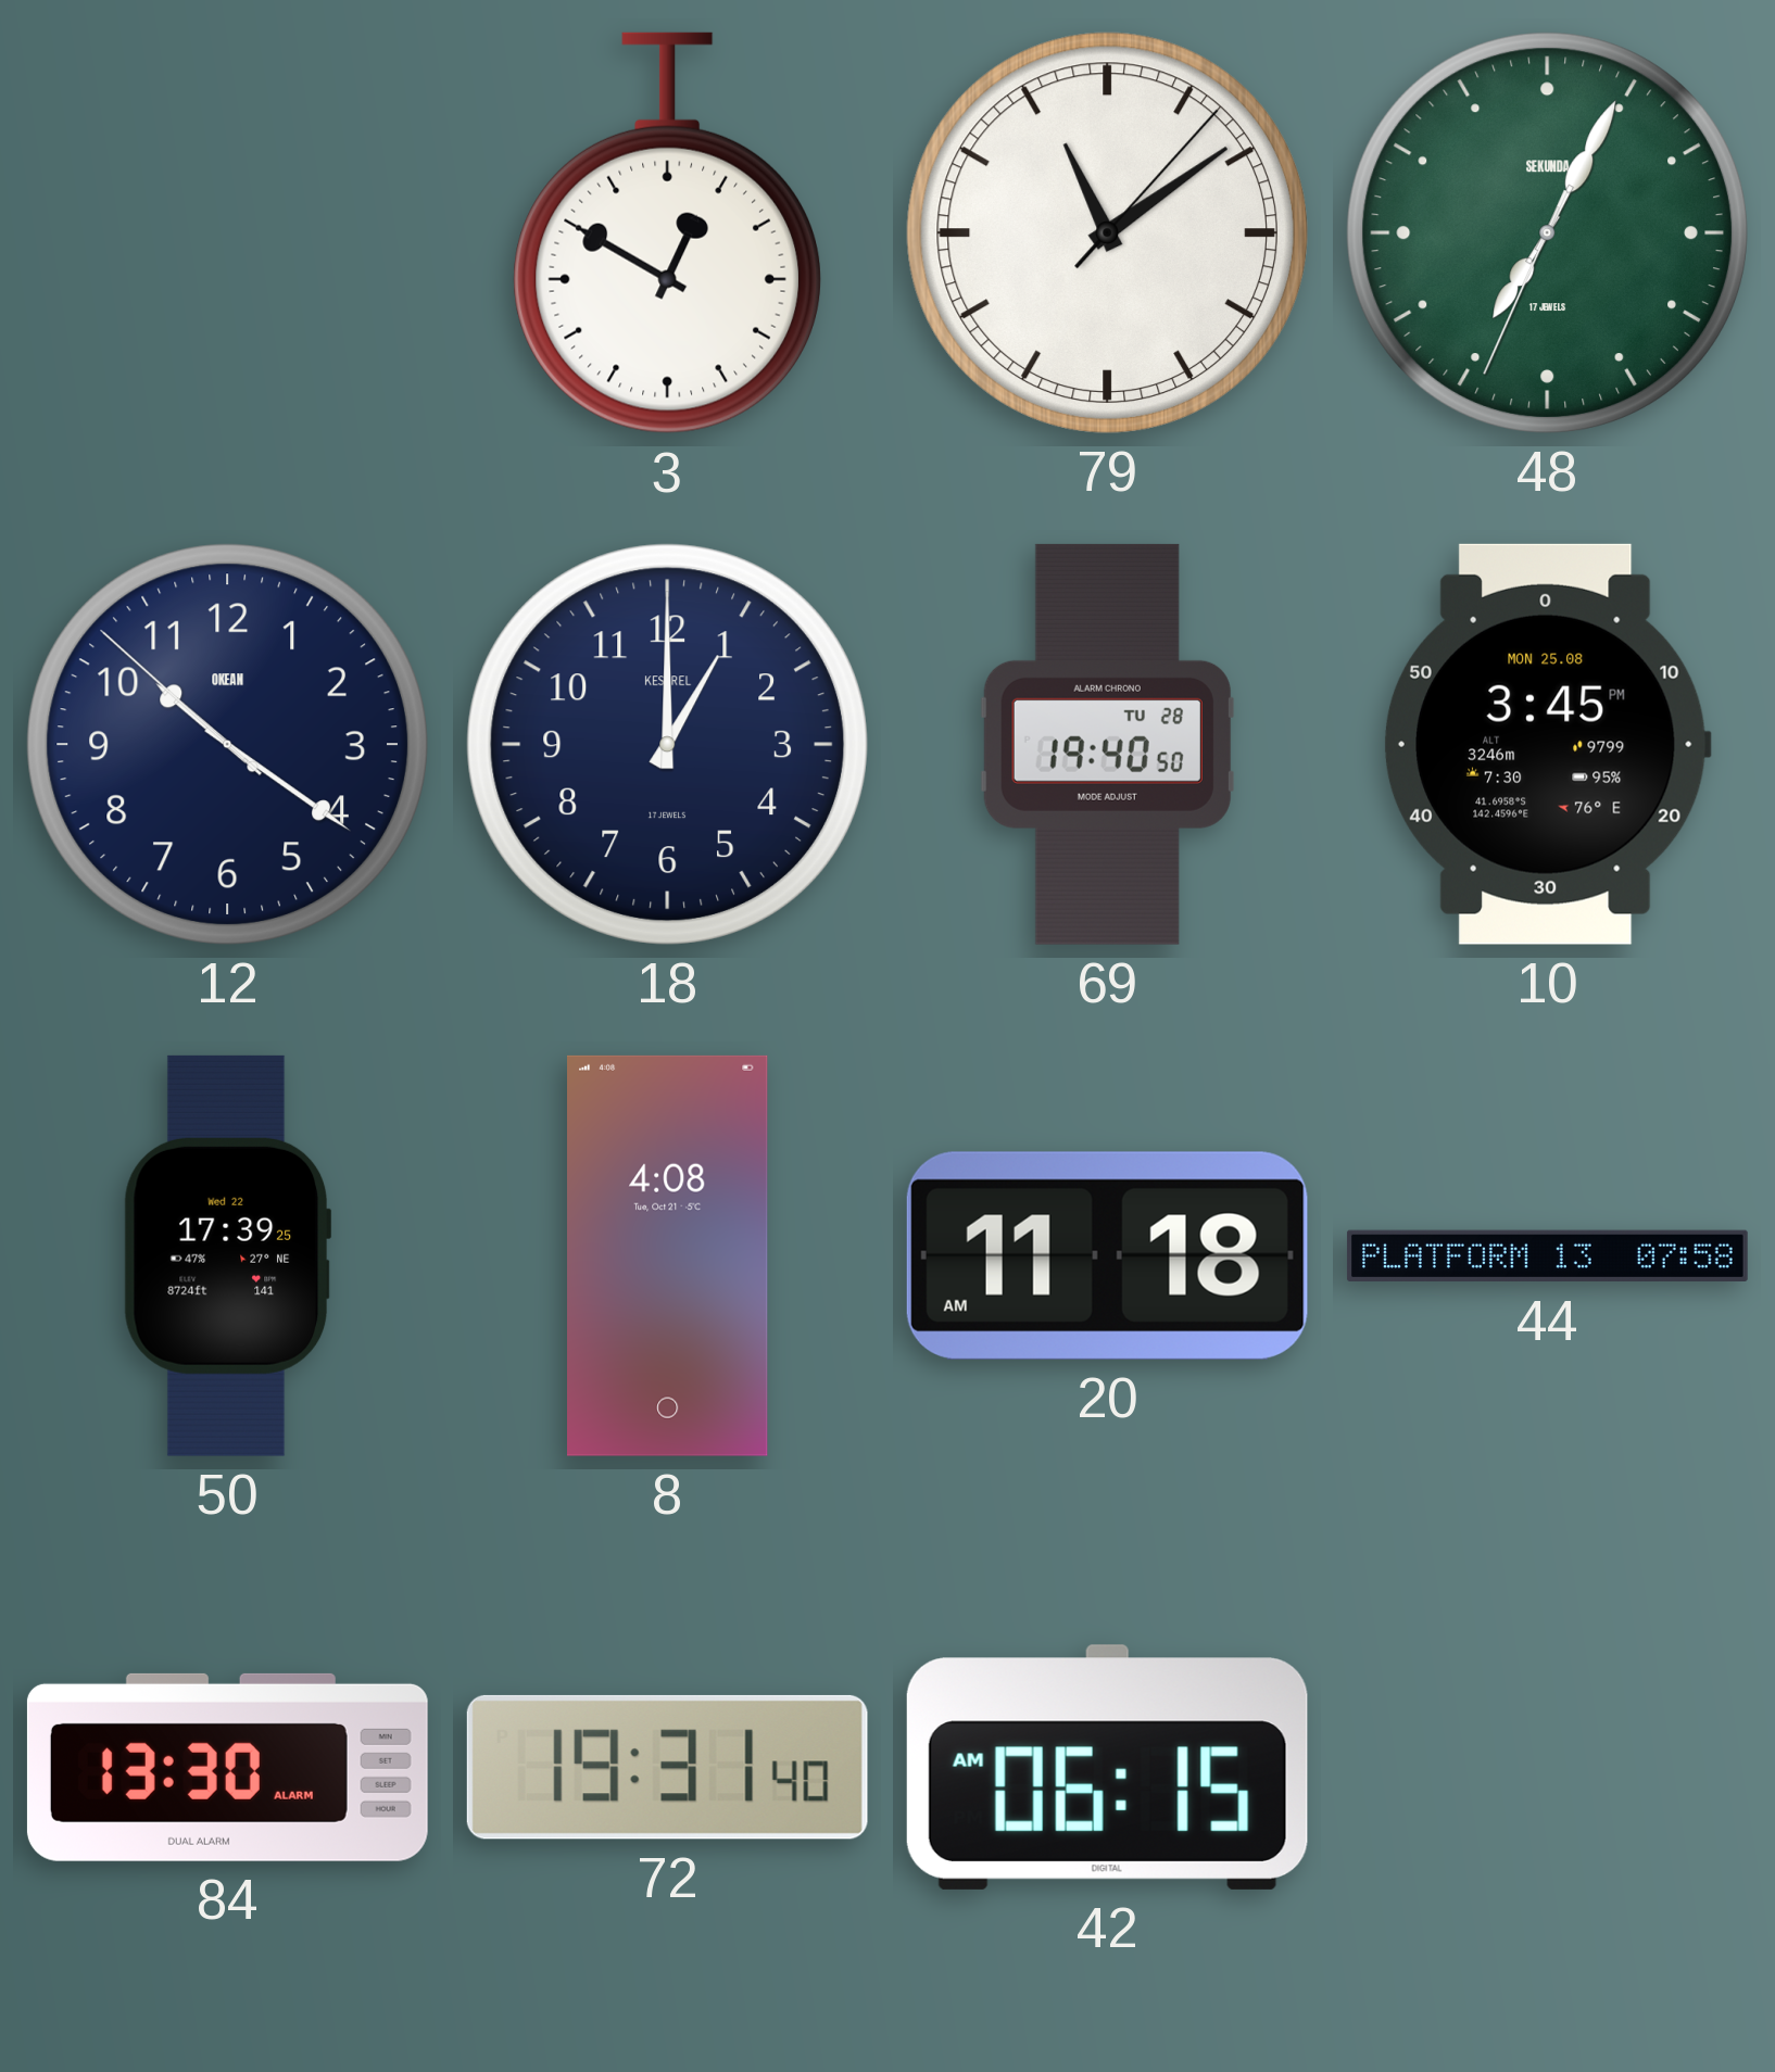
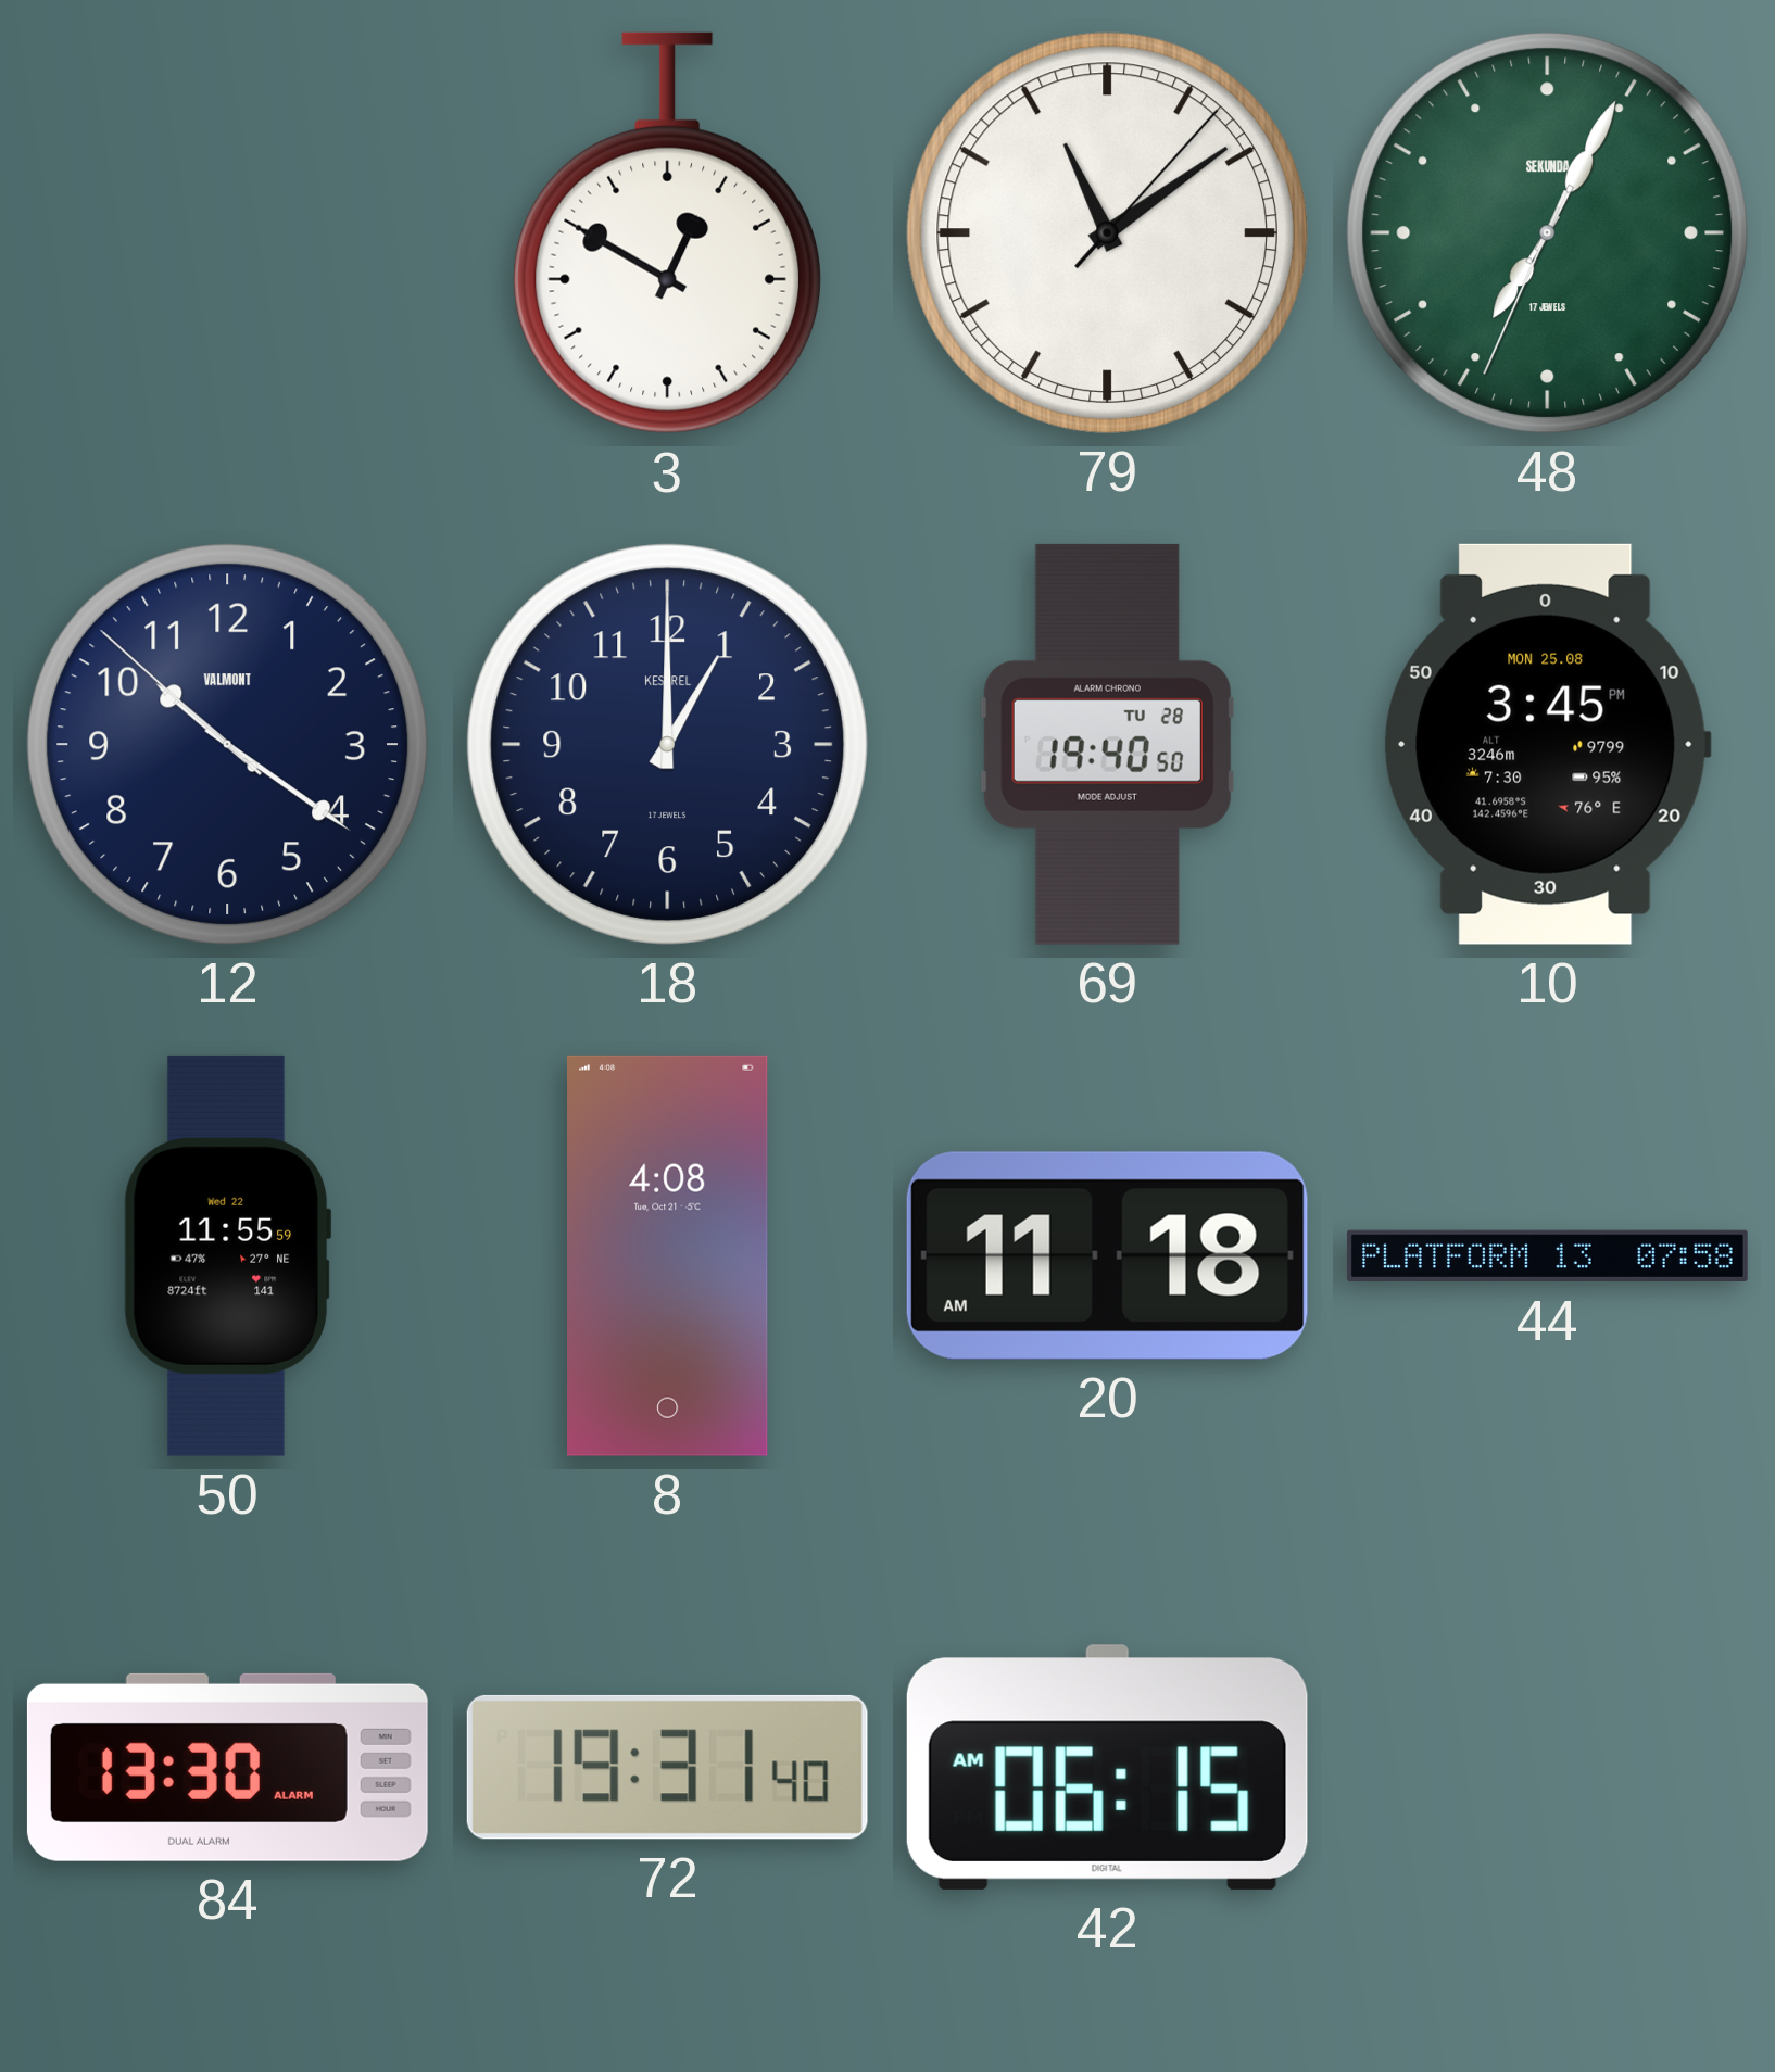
12 brand: OKEAN -> VALMONT (227, 744)
50: 17:39 -> 11:55 (227, 1255)
